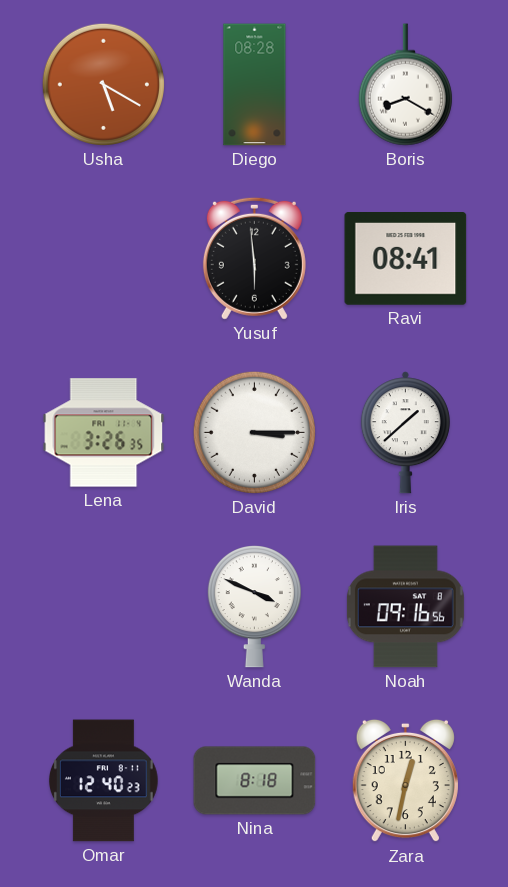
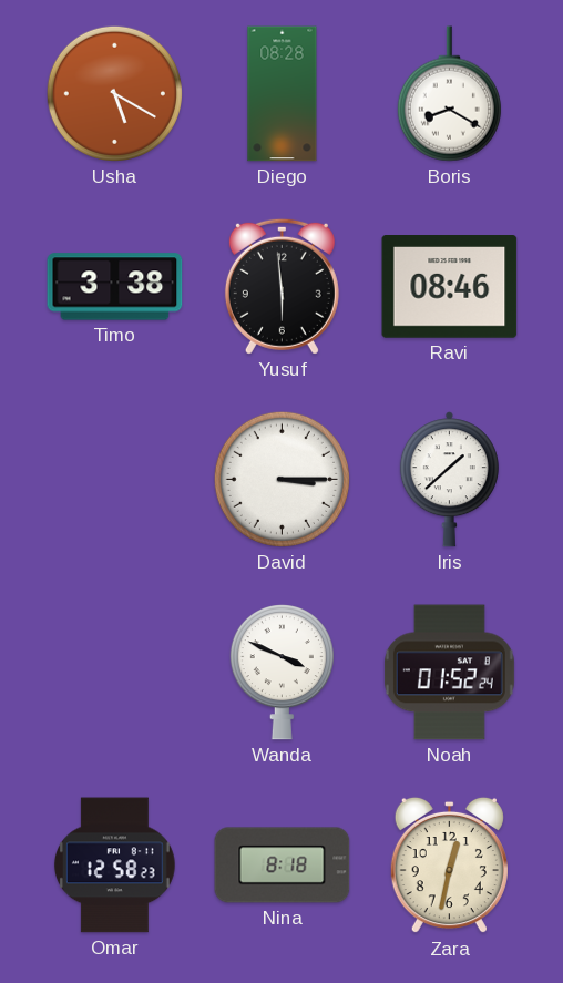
Timo: none -> 3:38 (115, 287)
Ravi: 08:41 -> 08:46 (450, 287)
Lena: 3:26 -> none (104, 433)
Noah: 09:16 -> 01:52 (449, 673)
Omar: 12:40 -> 12:58 (114, 866)
